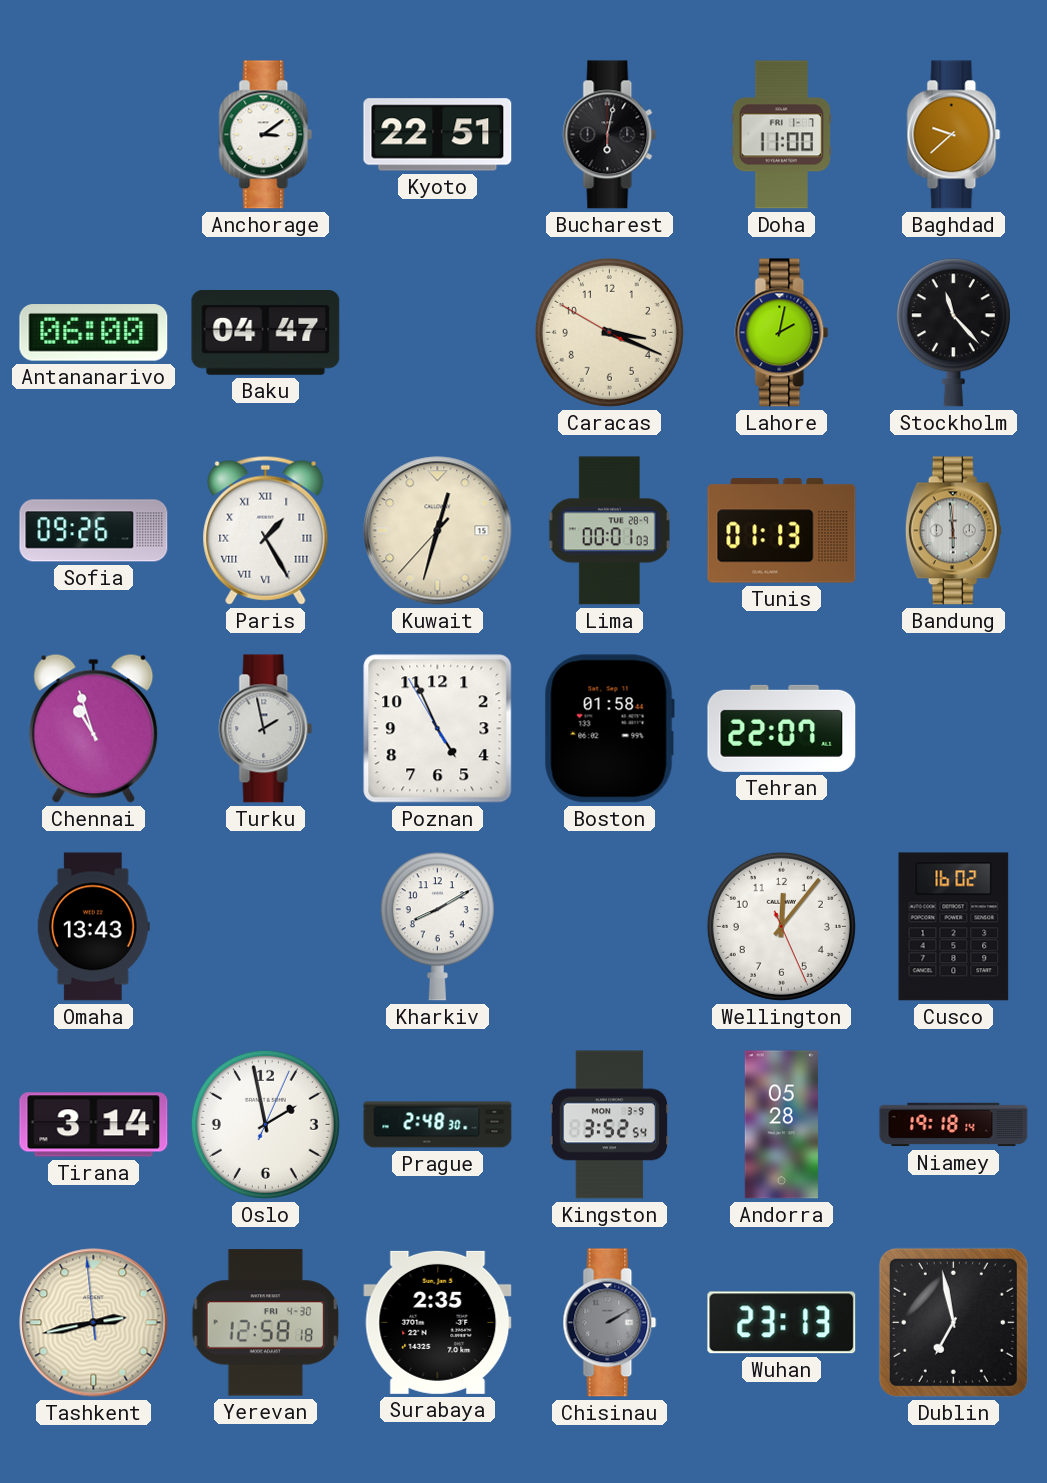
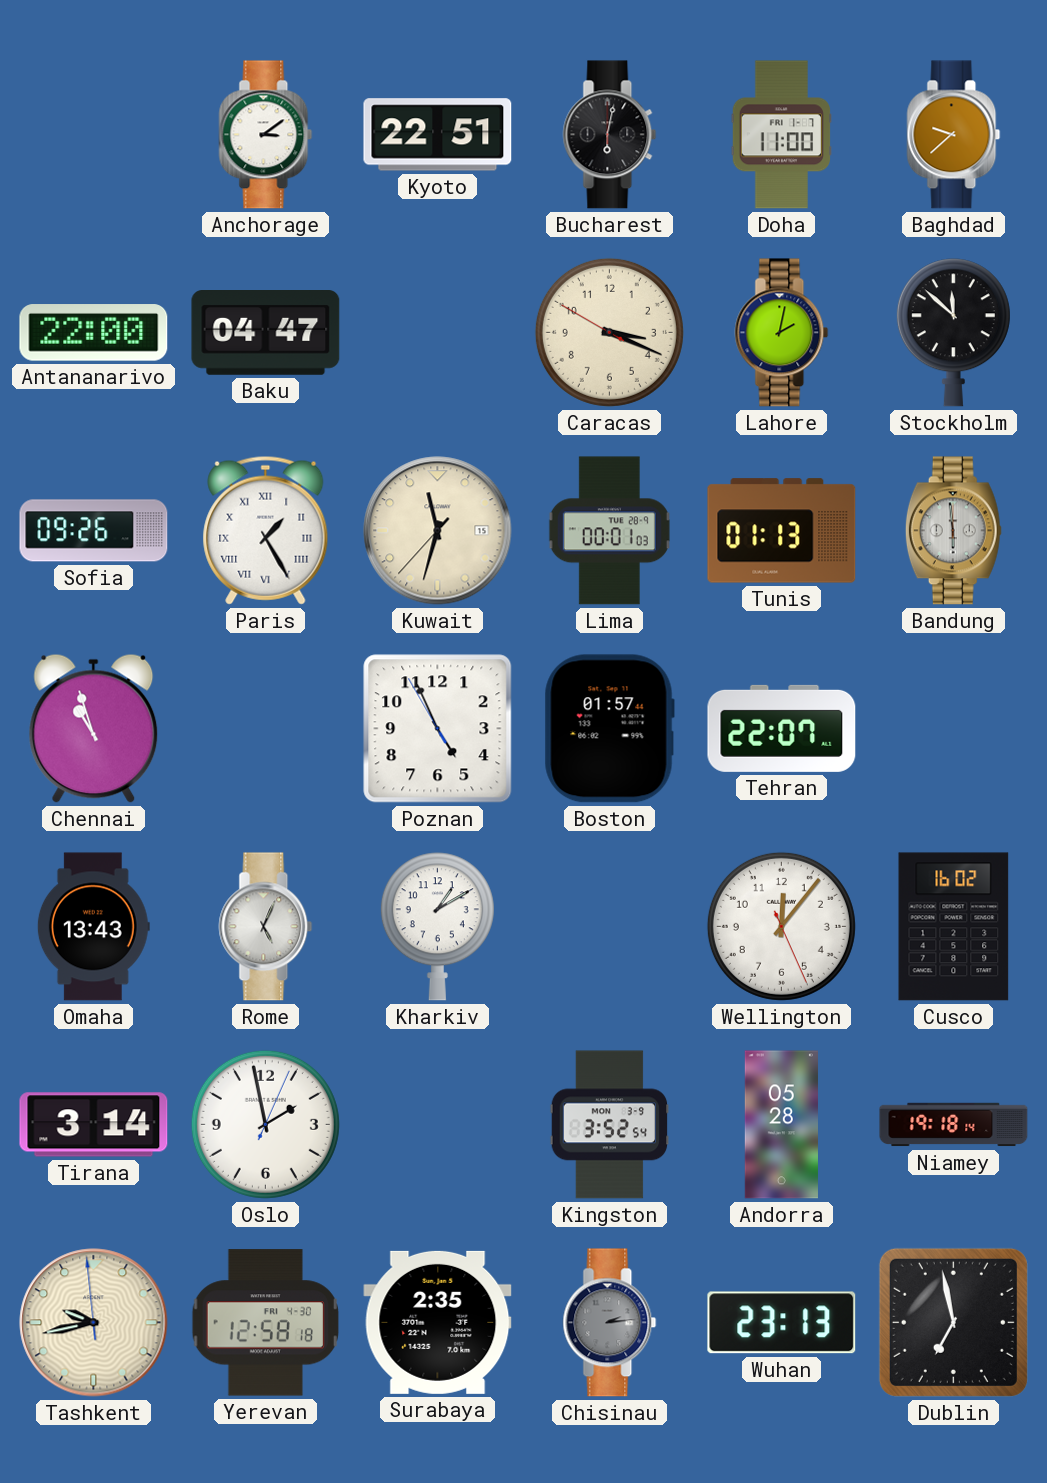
Antananarivo: 06:00 -> 22:00 (94, 333)
Stockholm: 11:23 -> 11:52 (953, 333)
Kuwait: 12:32 -> 11:32 (438, 531)
Turku: 1:58 -> none (266, 729)
Boston: 01:58 -> 01:57 (609, 729)
Rome: none -> 5:04 (266, 927)
Kharkiv: 8:10 -> 1:10 (437, 927)
Prague: 2:48 -> none (438, 1125)
Tashkent: 2:42 -> 9:42 (94, 1323)
Chisinau: 2:10 -> 2:14 (610, 1323)
